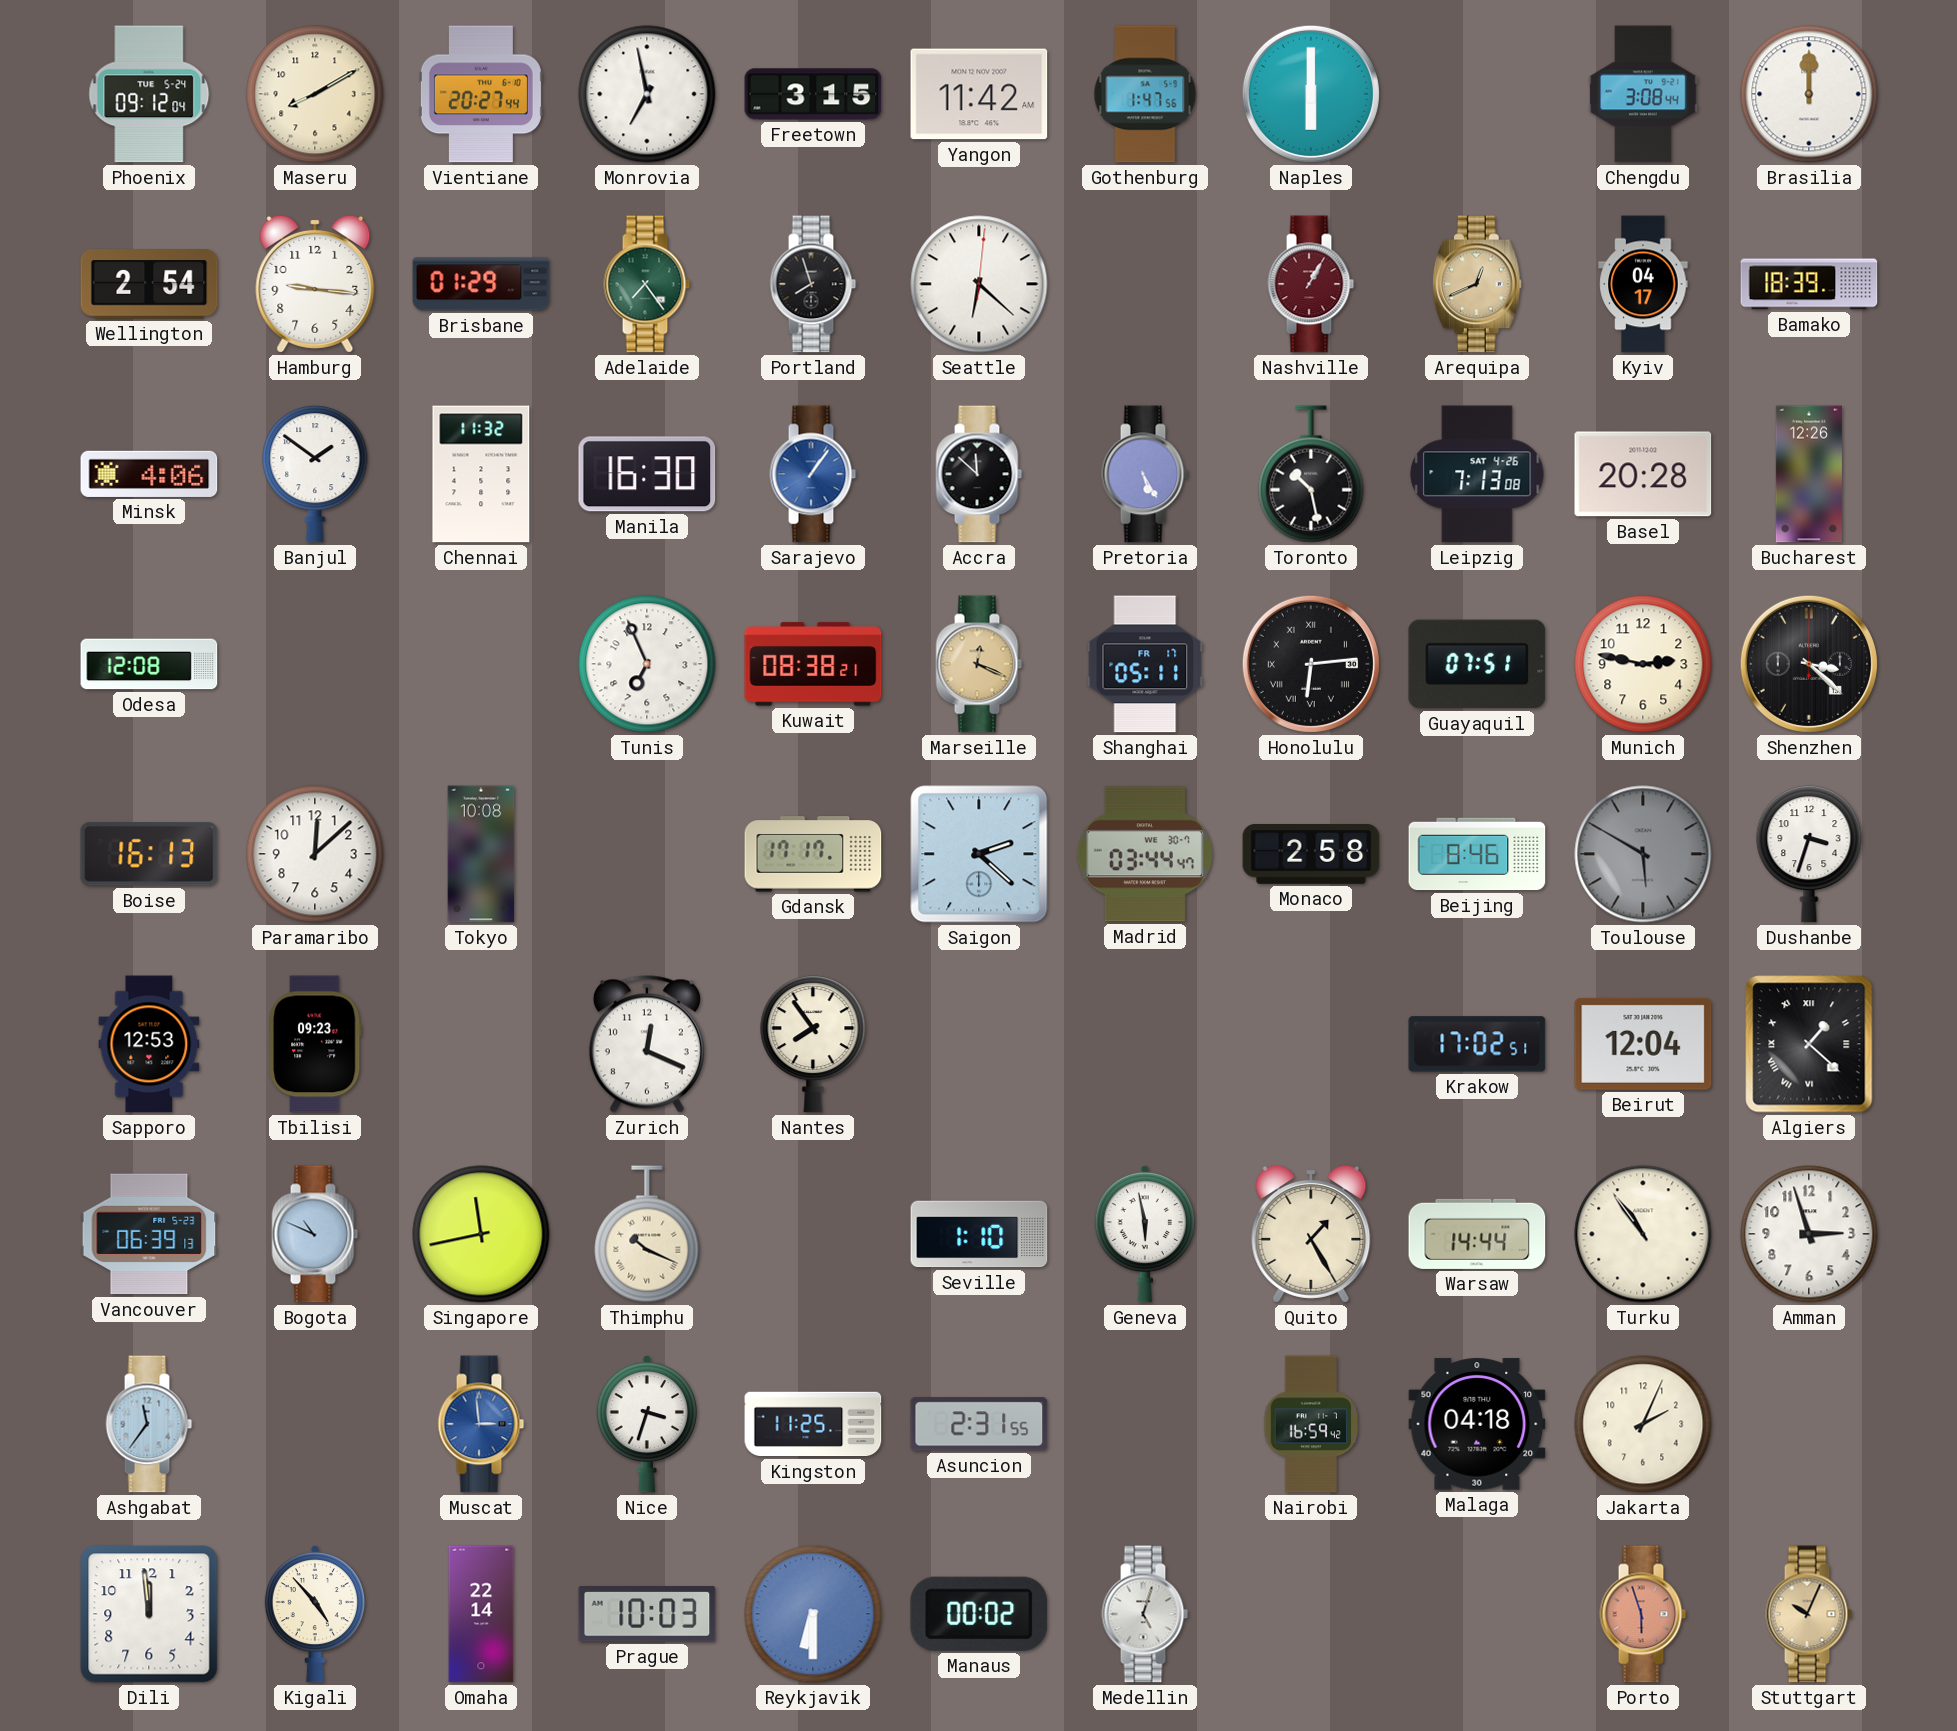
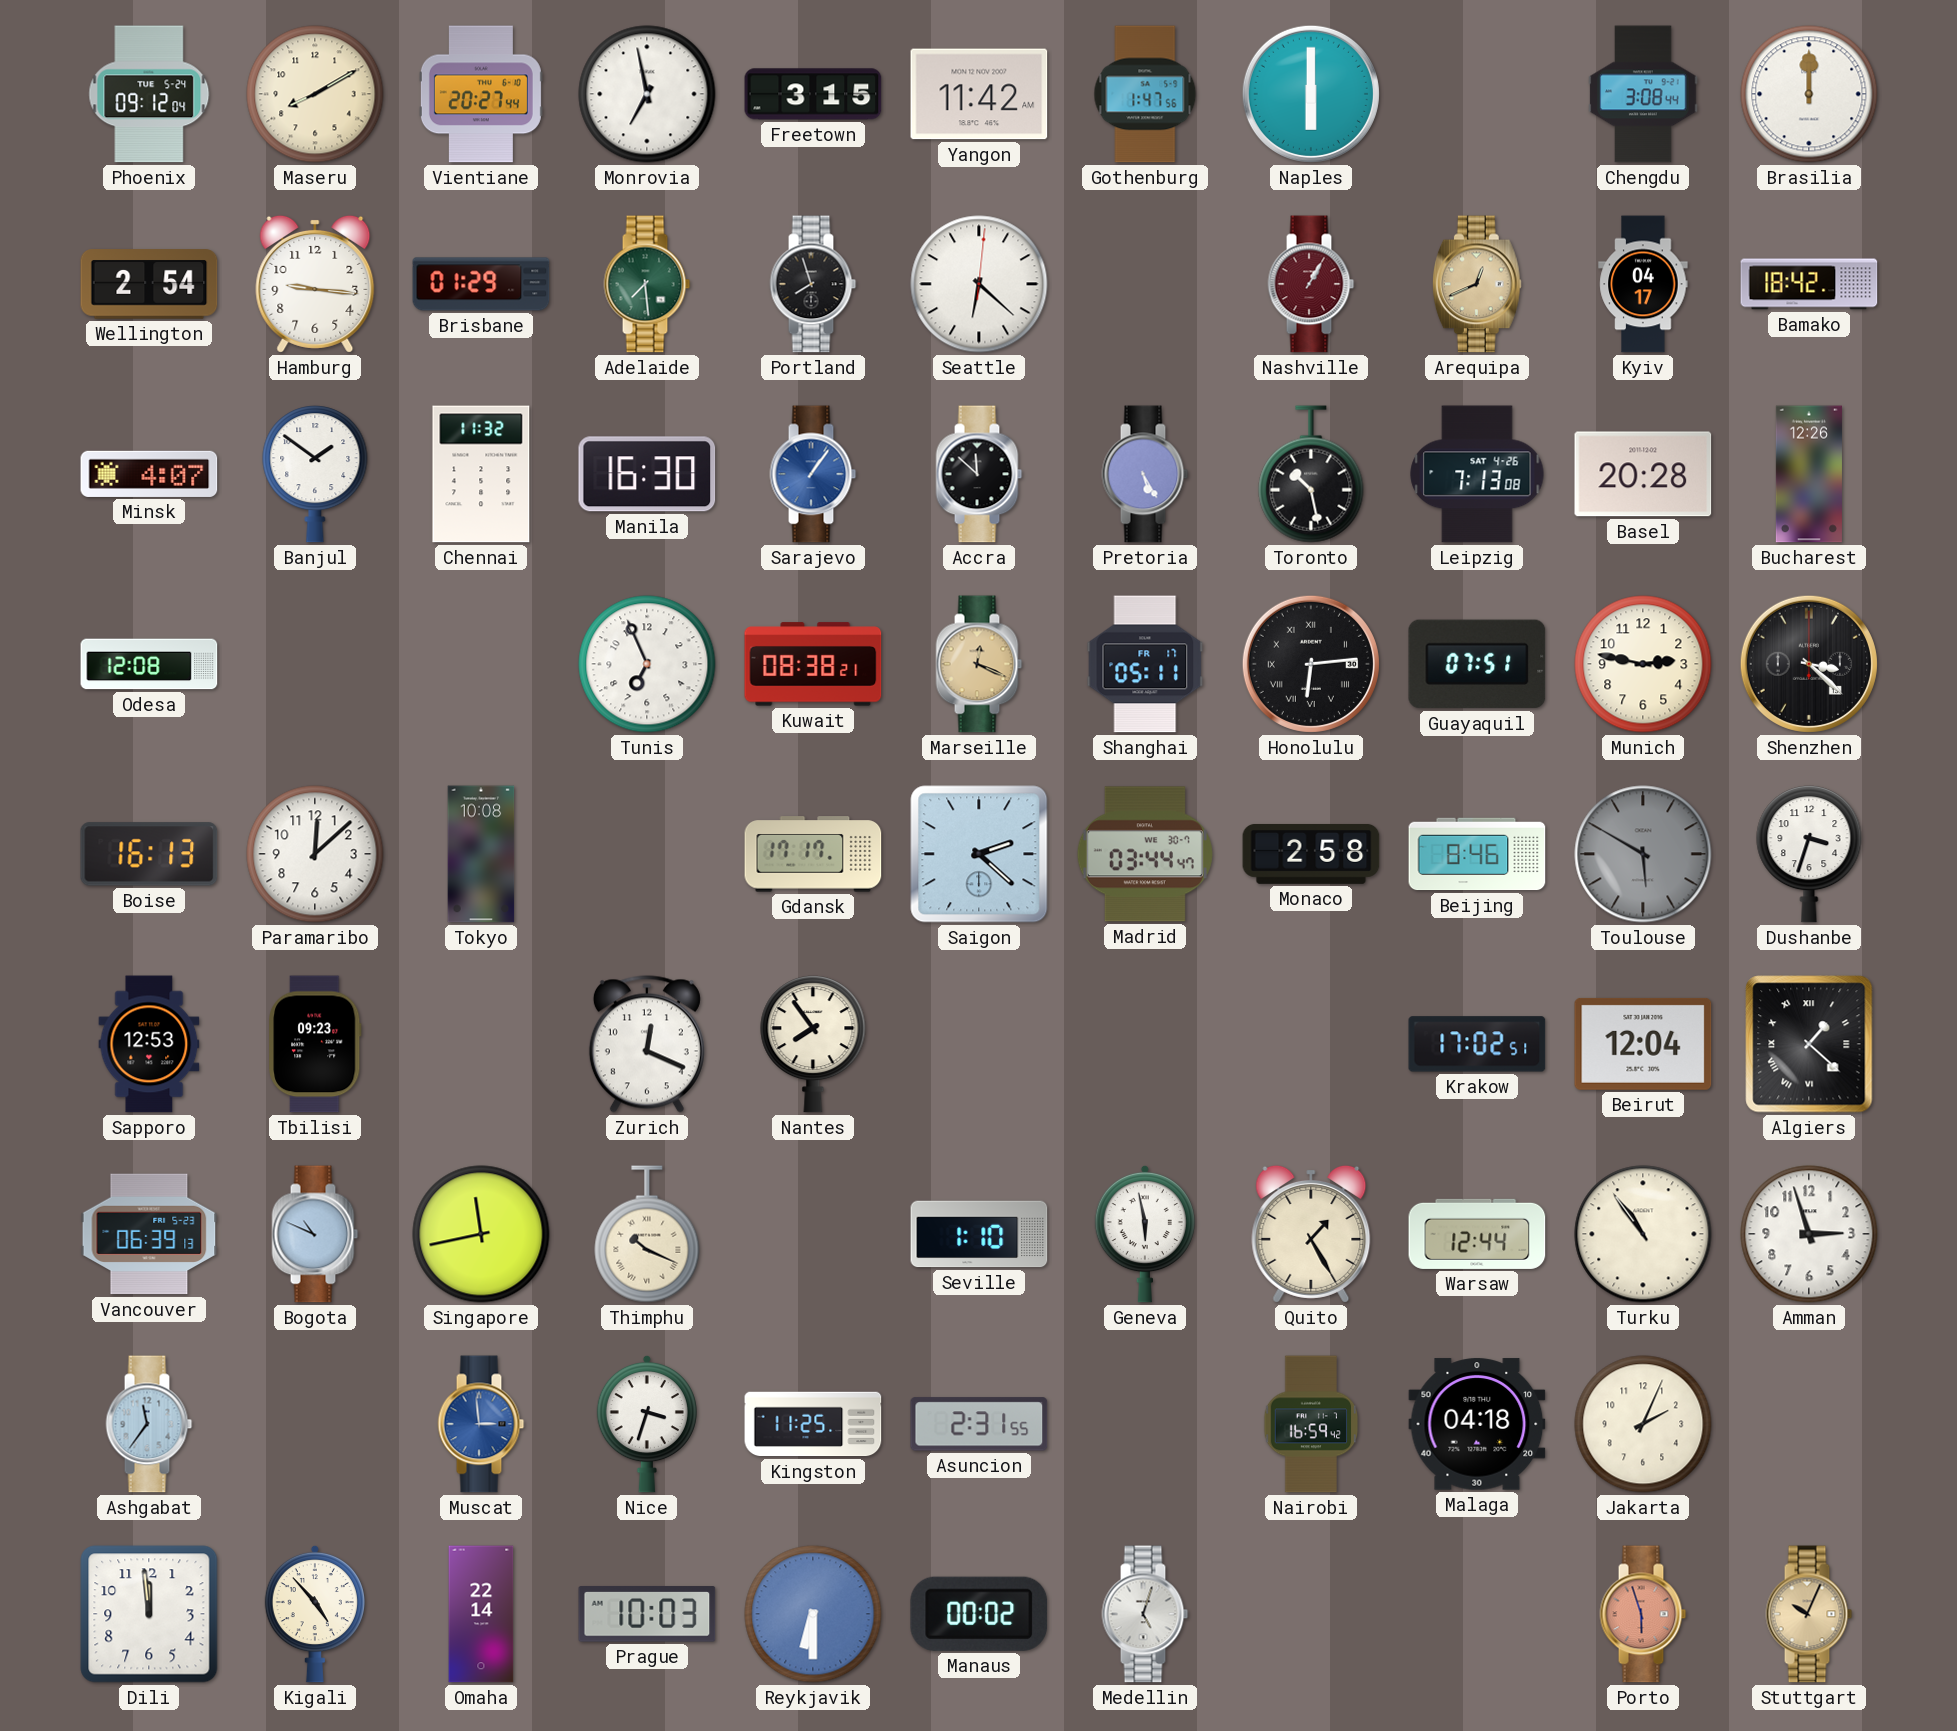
Adelaide: 7:24 -> 7:29 (647, 284)
Bamako: 18:39 -> 18:42 (1809, 284)
Minsk: 4:06 -> 4:07 (149, 474)
Warsaw: 14:44 -> 12:44 (1477, 1234)
